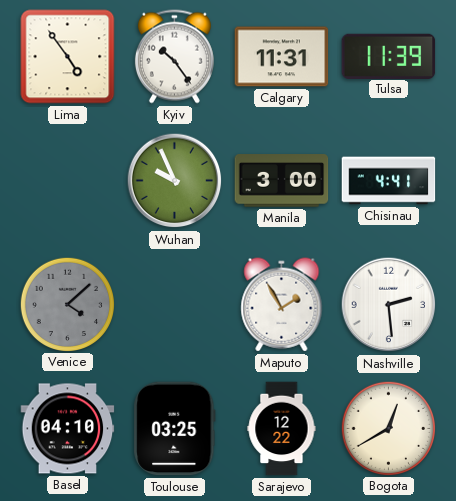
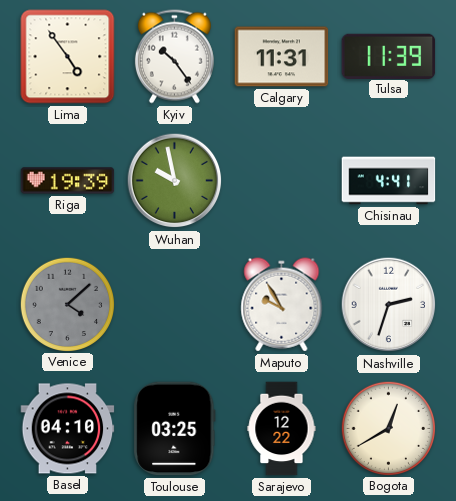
Riga: none -> 19:39 (68, 181)
Wuhan: 9:56 -> 9:58 (175, 181)
Manila: 3:00 -> none (282, 181)
Maputo: 1:55 -> 9:55 (282, 305)
Nashville: 2:29 -> 2:33 (389, 305)
